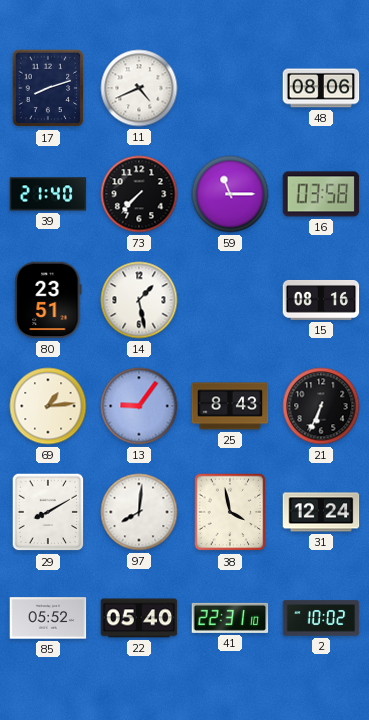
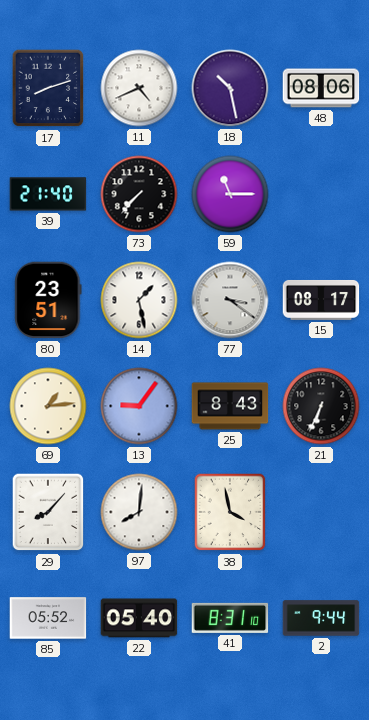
18: none -> 10:28 (230, 88)
16: 03:58 -> none (321, 194)
77: none -> 3:21 (230, 300)
15: 08:16 -> 08:17 (321, 300)
29: 8:10 -> 8:07 (48, 512)
31: 12:24 -> none (321, 512)
41: 22:31 -> 8:31 (230, 618)
2: 10:02 -> 9:44 (321, 618)
